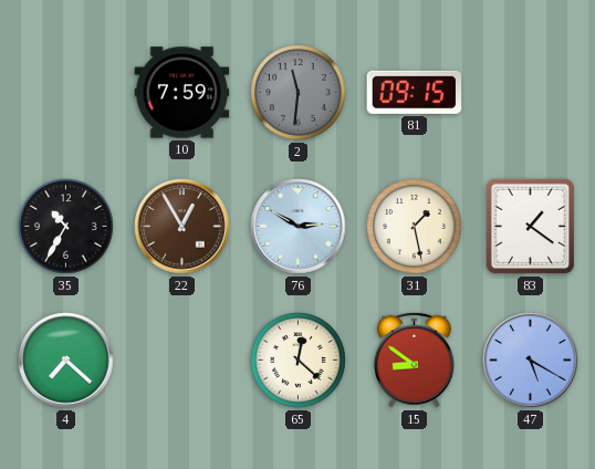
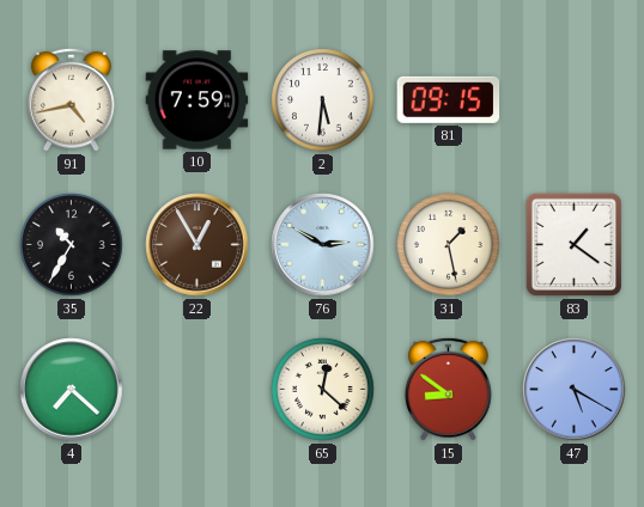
91: none -> 4:43 (72, 99)
2: 11:31 -> 5:31 (323, 100)
2 dial: grey -> white (323, 100)
